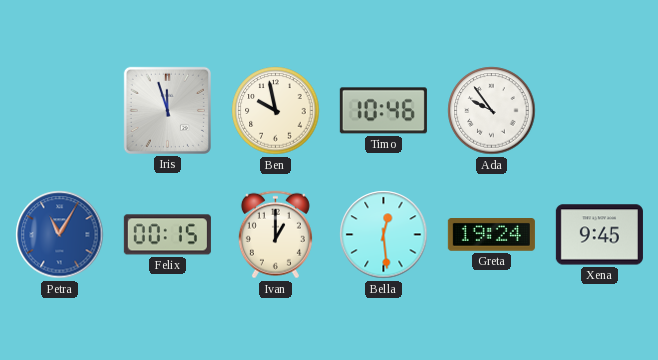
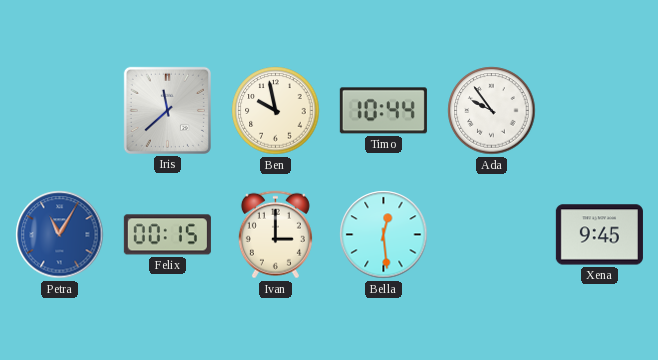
Iris: 11:57 -> 11:38 (167, 110)
Timo: 10:46 -> 10:44 (383, 111)
Ivan: 1:00 -> 3:00 (275, 235)
Greta: 19:24 -> none (491, 235)
